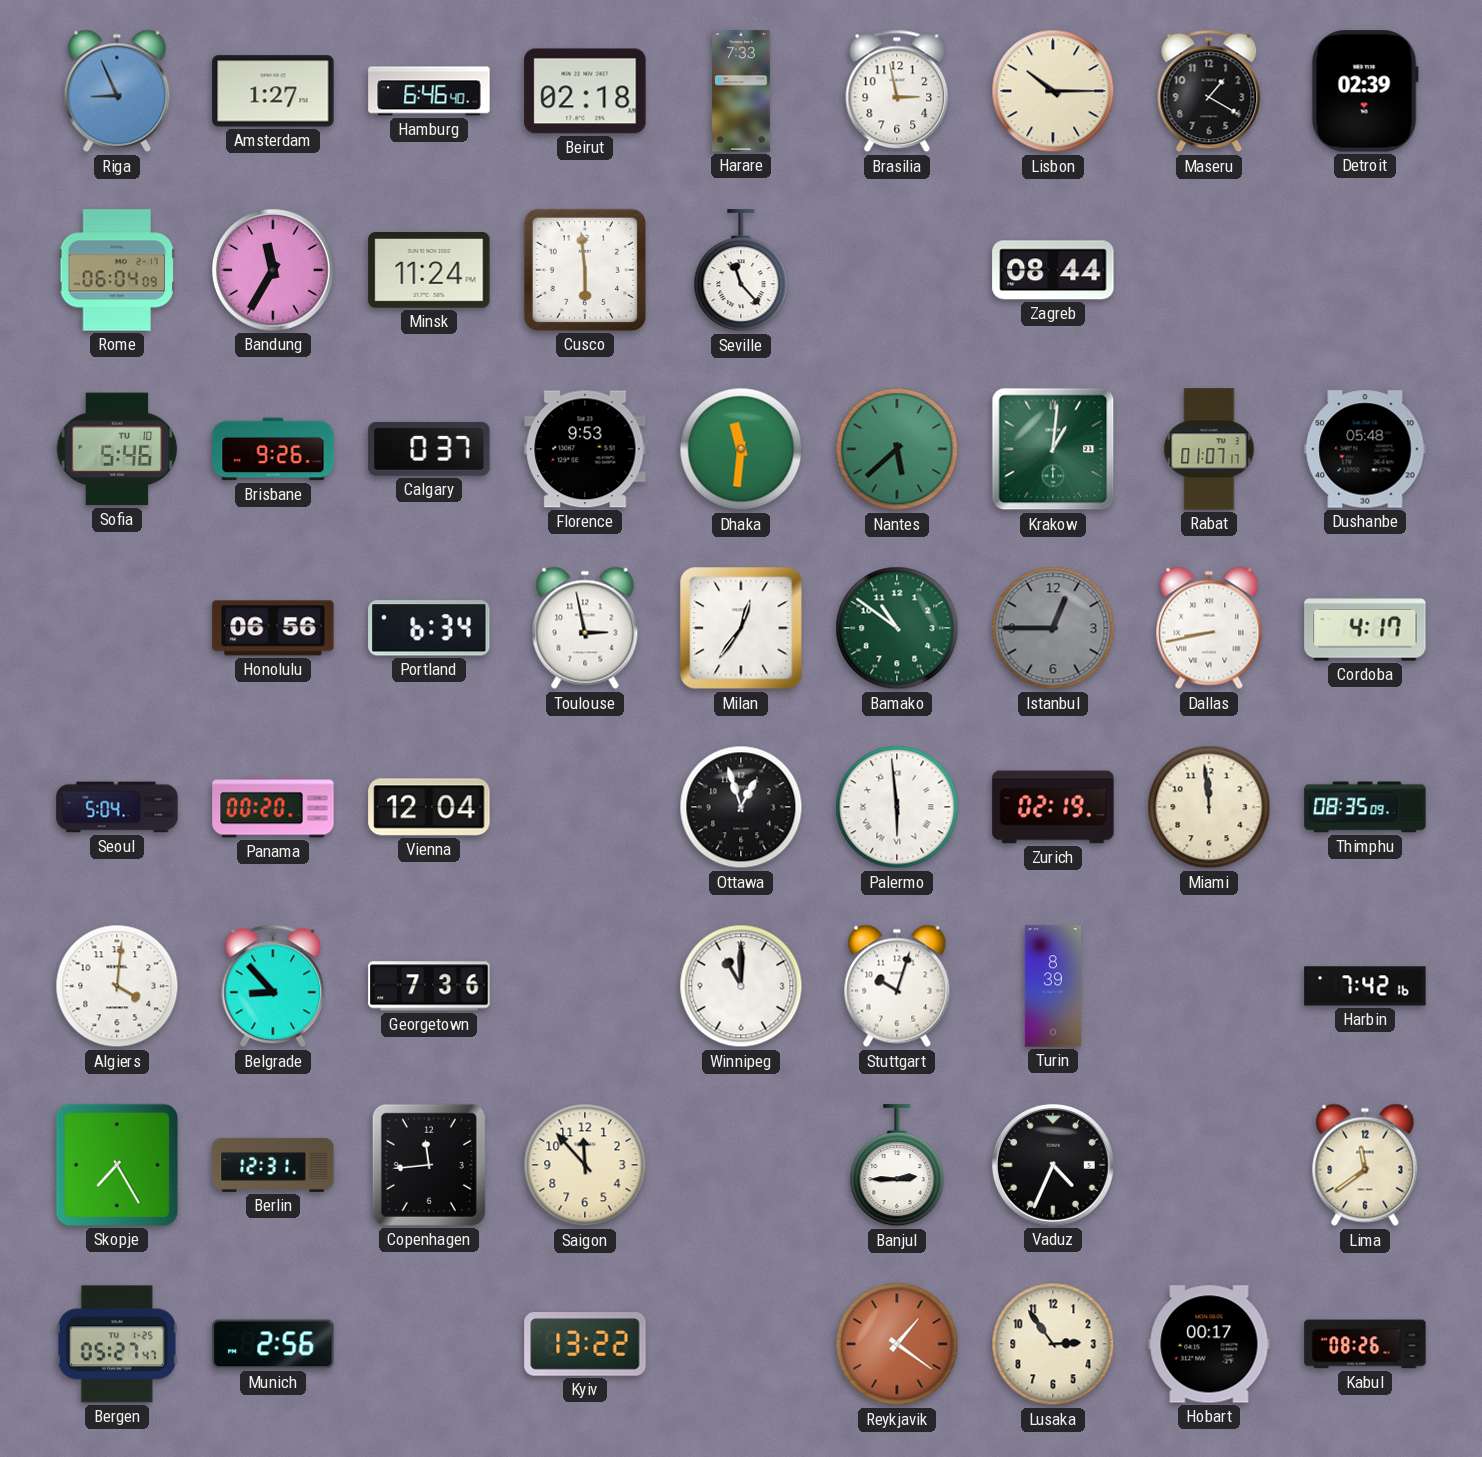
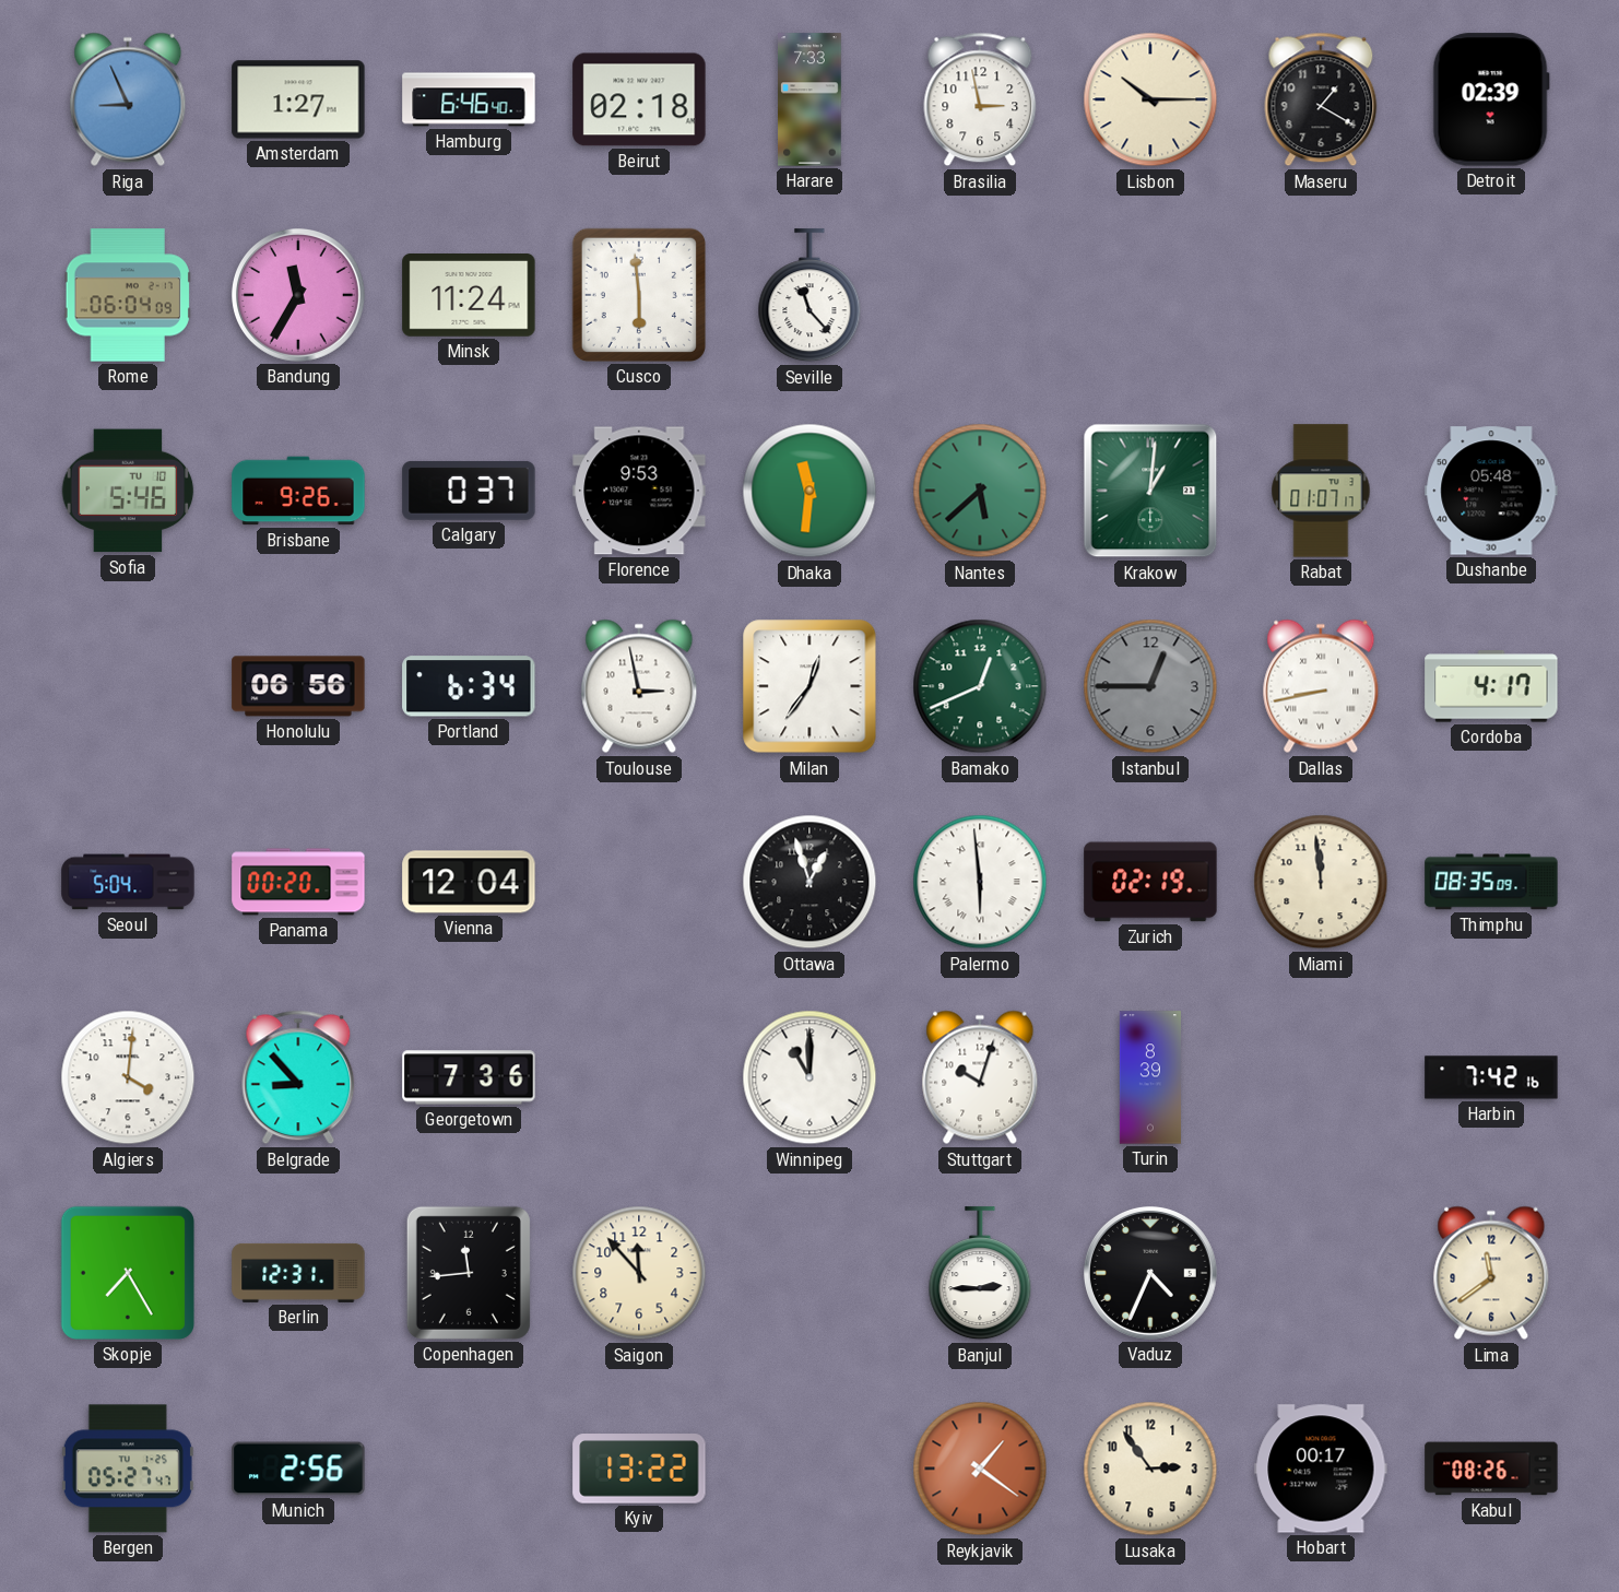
Zagreb: 08:44 -> none (1053, 270)
Bamako: 10:51 -> 12:41 (980, 686)
